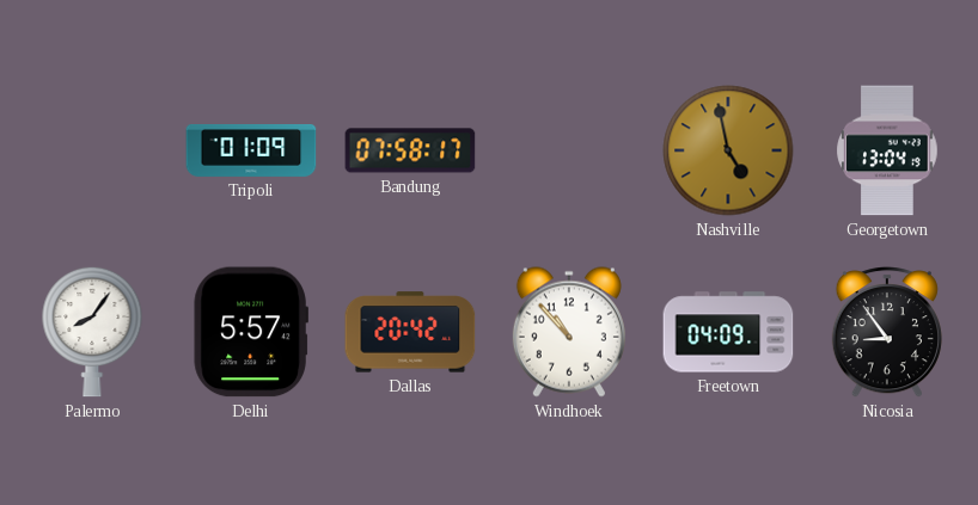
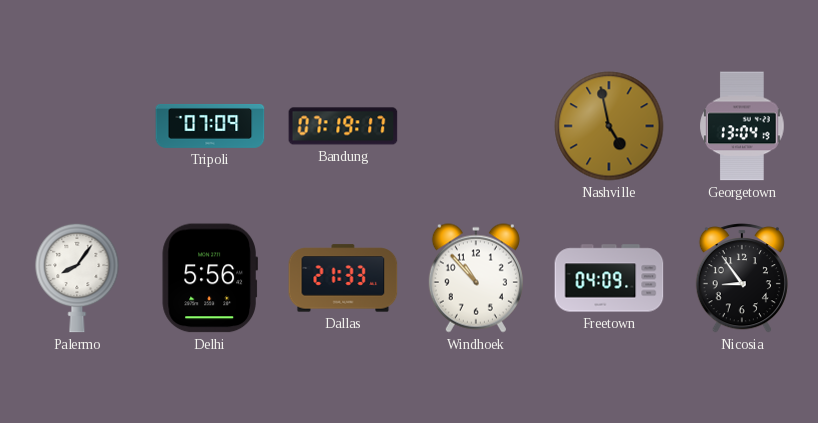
Tripoli: 01:09 -> 07:09 (210, 127)
Bandung: 07:58 -> 07:19 (343, 126)
Delhi: 5:57 -> 5:56 (210, 278)
Dallas: 20:42 -> 21:33 (343, 278)
